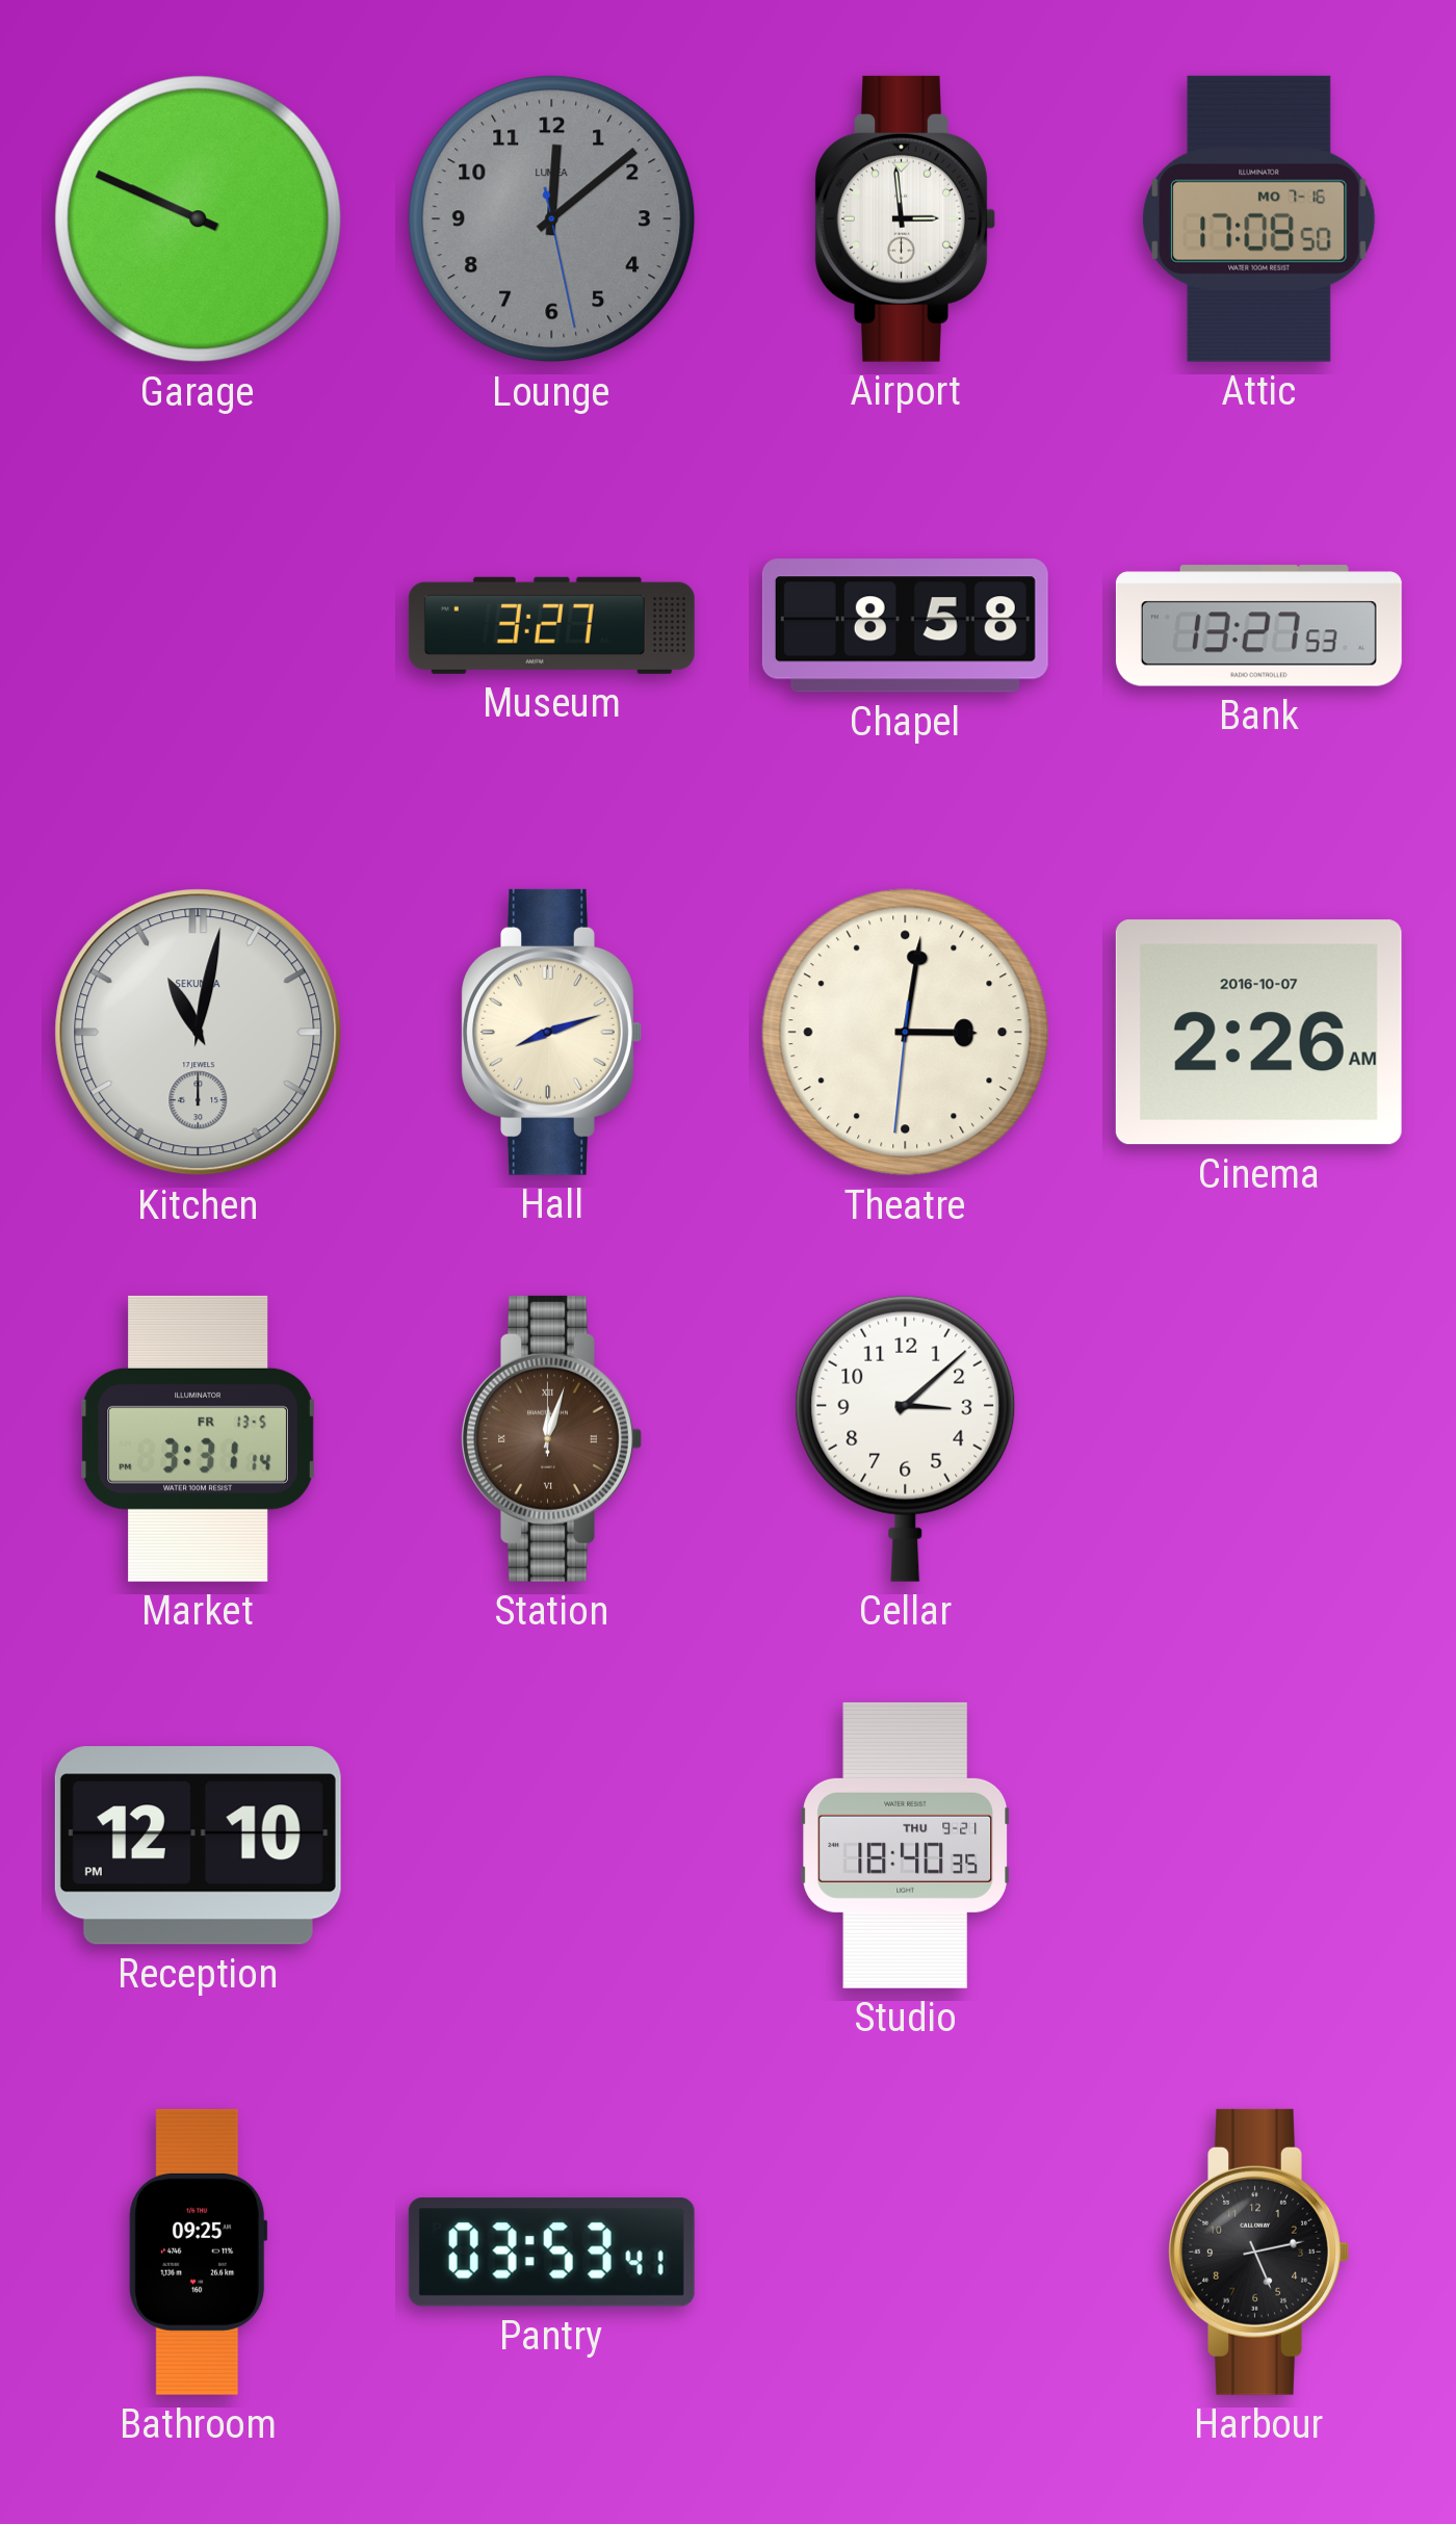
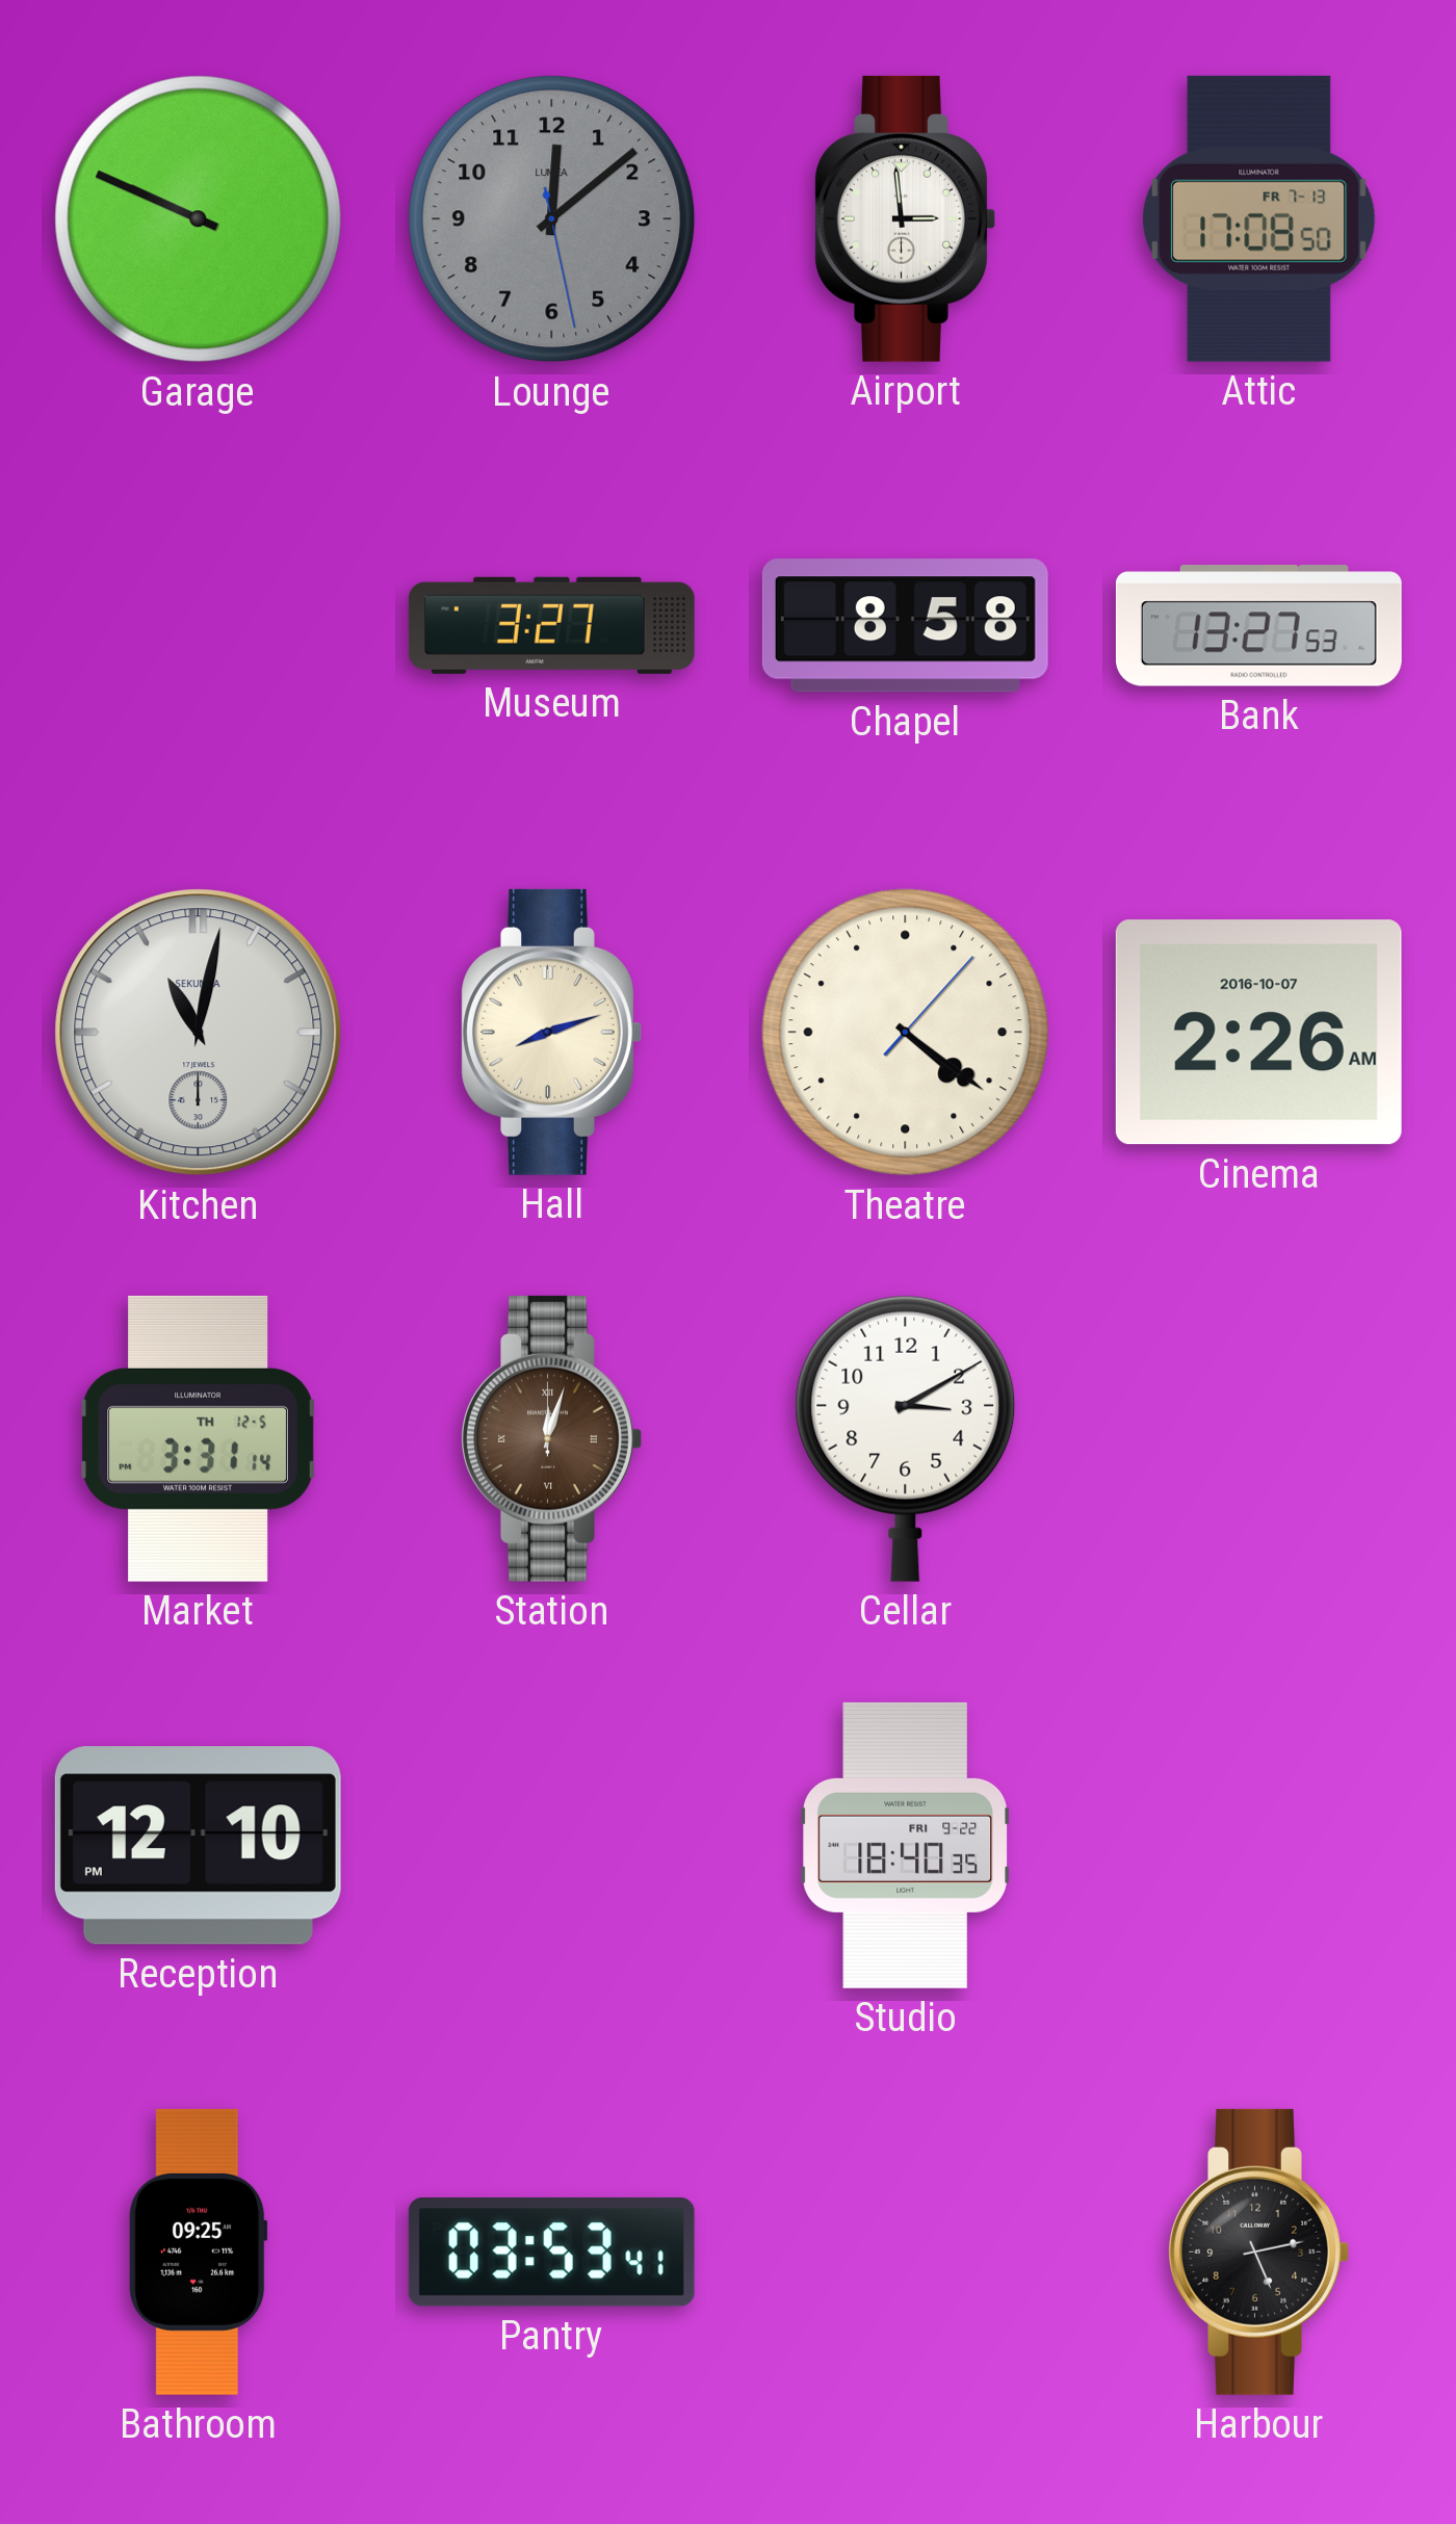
Attic date: MO 7-16 -> FR 7-13 (1258, 218)
Theatre: 3:01 -> 4:21 (906, 1033)
Market date: FR 13-5 -> TH 12-5 (198, 1438)
Cellar: 3:08 -> 3:10 (906, 1438)
Studio date: THU 9-21 -> FRI 9-22 (906, 1845)
